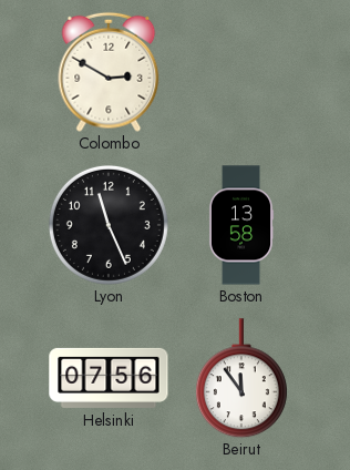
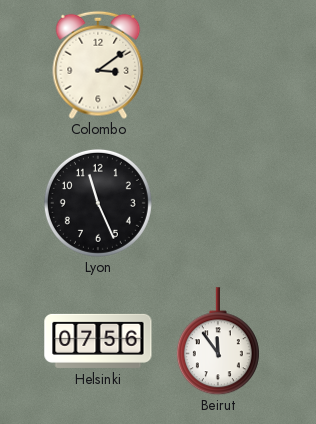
Colombo: 2:50 -> 3:09 (98, 65)
Boston: 13:58 -> none (241, 225)
